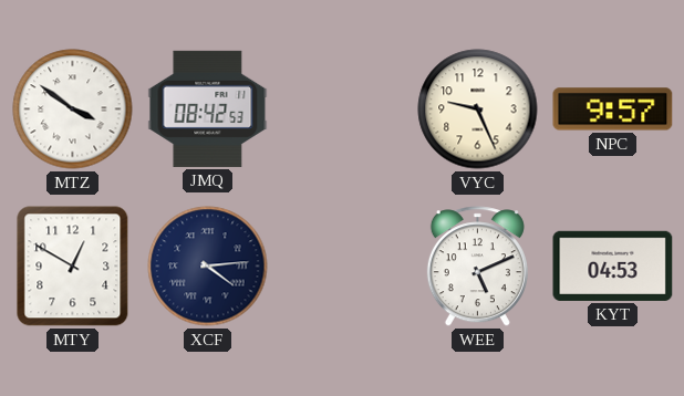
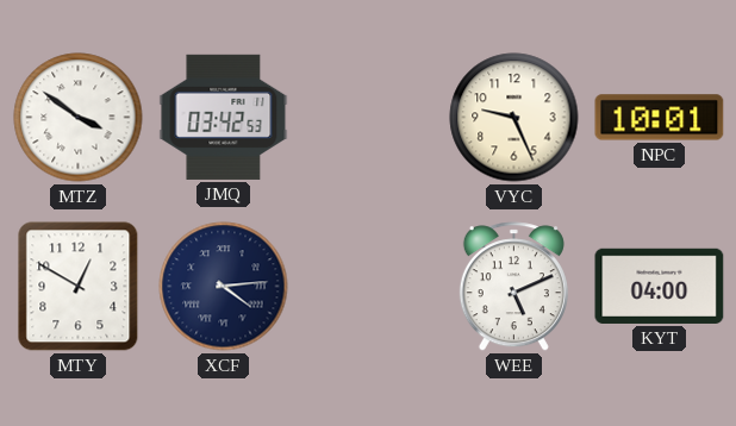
JMQ: 08:42 -> 03:42 (224, 117)
NPC: 9:57 -> 10:01 (660, 118)
KYT: 04:53 -> 04:00 (660, 286)
